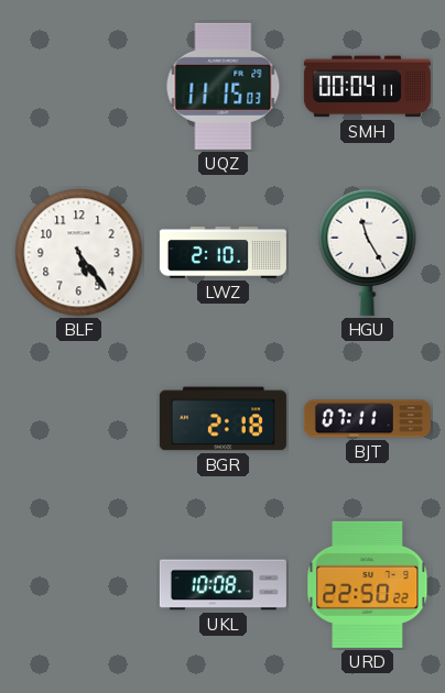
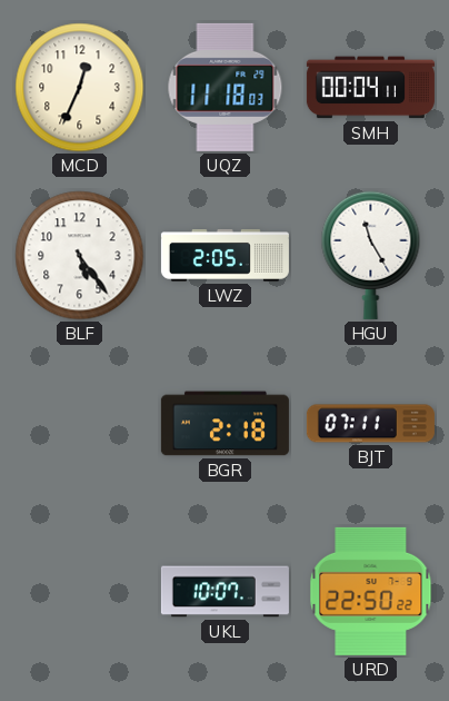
MCD: none -> 12:34 (80, 88)
UQZ: 11:15 -> 11:18 (226, 87)
LWZ: 2:10 -> 2:05 (225, 256)
UKL: 10:08 -> 10:07 (225, 592)
